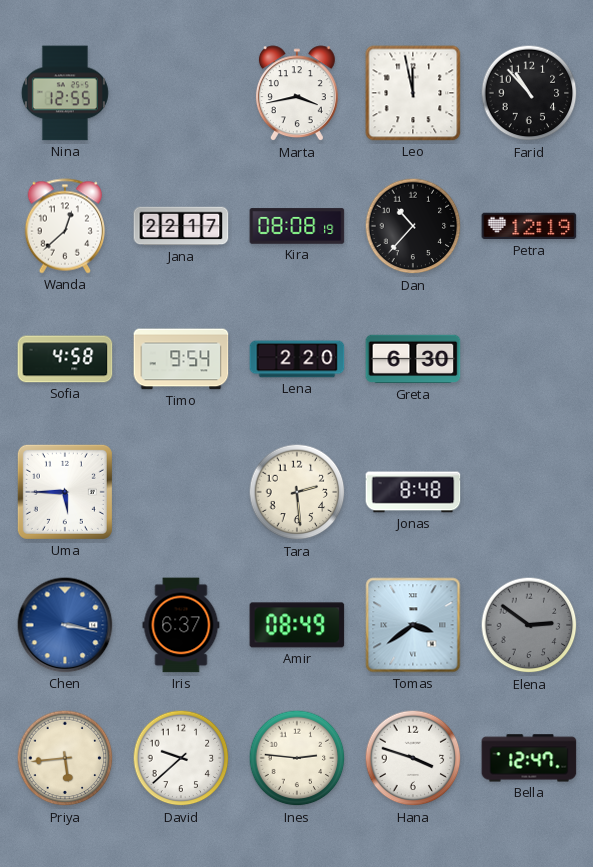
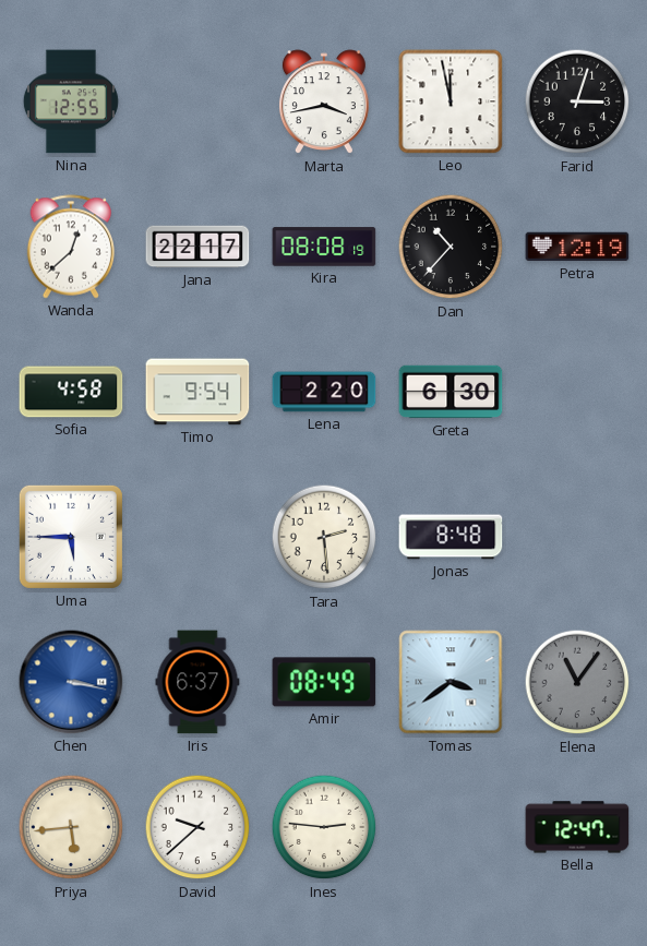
Farid: 10:53 -> 3:03 (577, 101)
Elena: 2:51 -> 11:06 (577, 682)
Hana: 3:48 -> none (413, 758)
